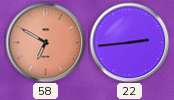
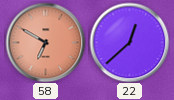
22: 2:44 -> 12:38 (129, 42)
